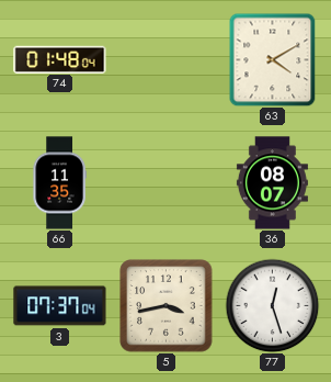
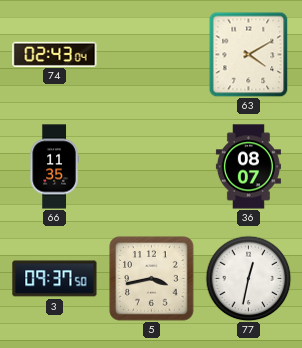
74: 01:48 -> 02:43 (55, 54)
3: 07:37 -> 09:37 (55, 279)
77: 12:27 -> 12:32 (248, 278)
